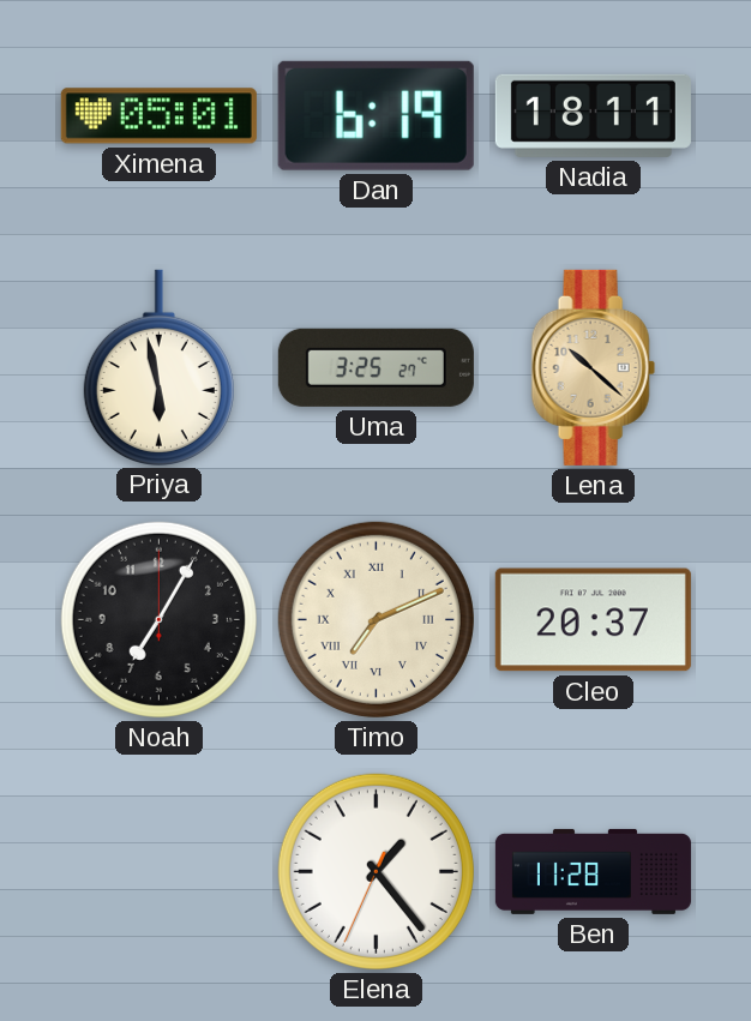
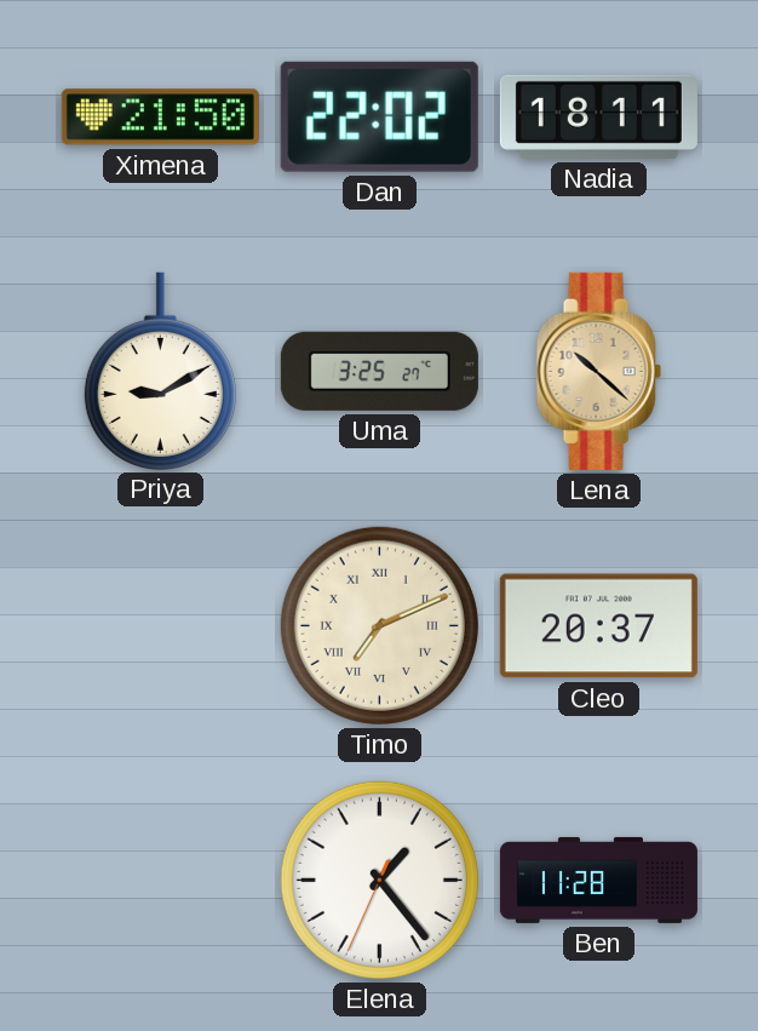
Ximena: 05:01 -> 21:50 (160, 118)
Dan: 6:19 -> 22:02 (379, 116)
Priya: 5:58 -> 9:10 (160, 371)
Noah: 7:05 -> none (158, 619)
